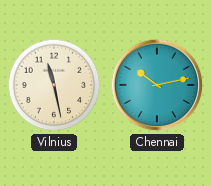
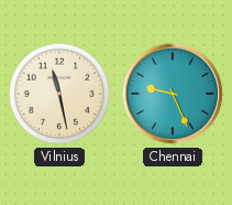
Chennai: 10:13 -> 9:26 (173, 94)
